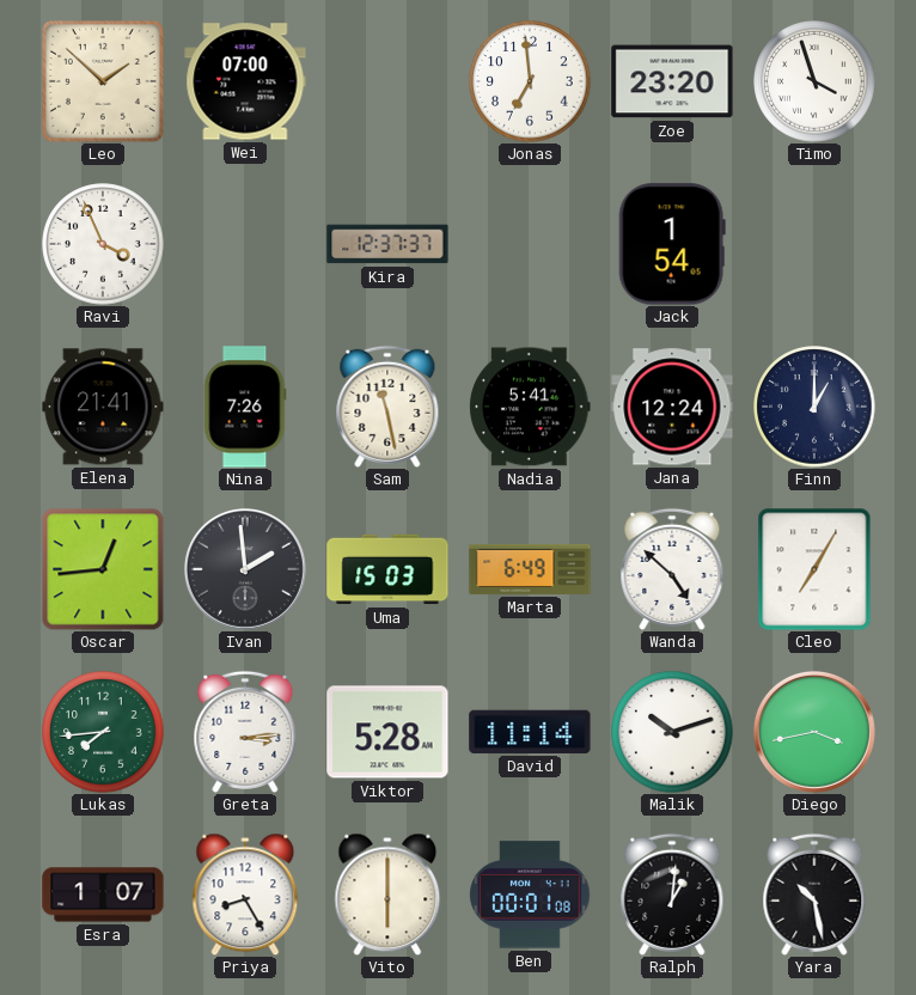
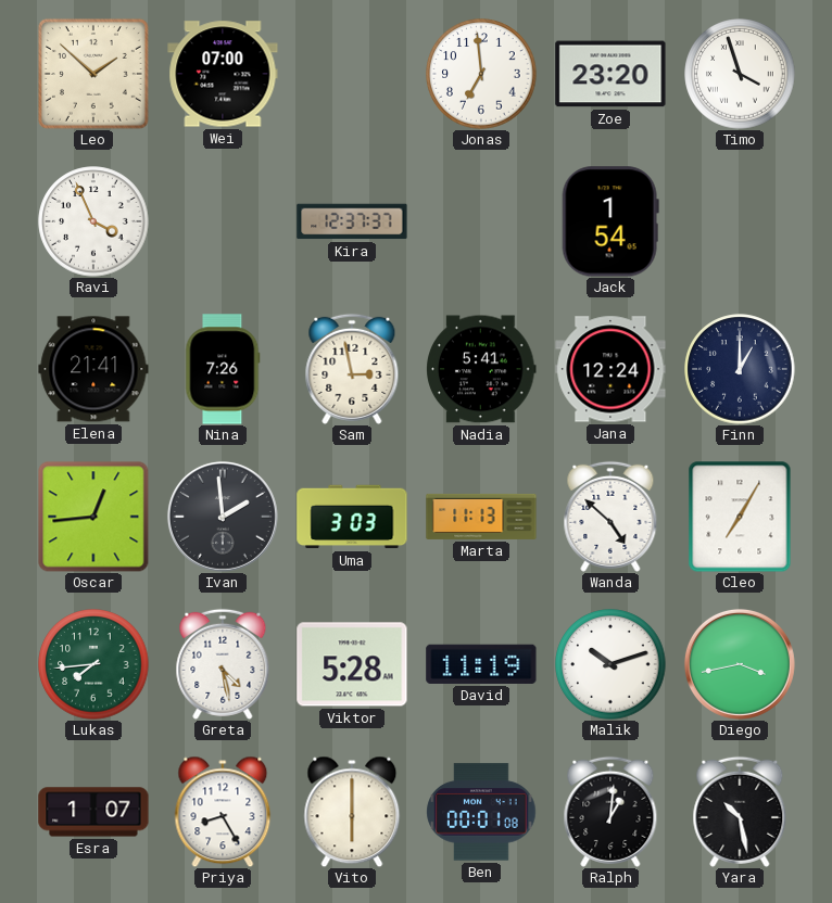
Sam: 11:28 -> 2:58 (352, 369)
Uma: 15:03 -> 3:03 (352, 517)
Marta: 6:49 -> 11:13 (481, 517)
Greta: 3:14 -> 4:28 (223, 664)
David: 11:14 -> 11:19 (481, 664)
